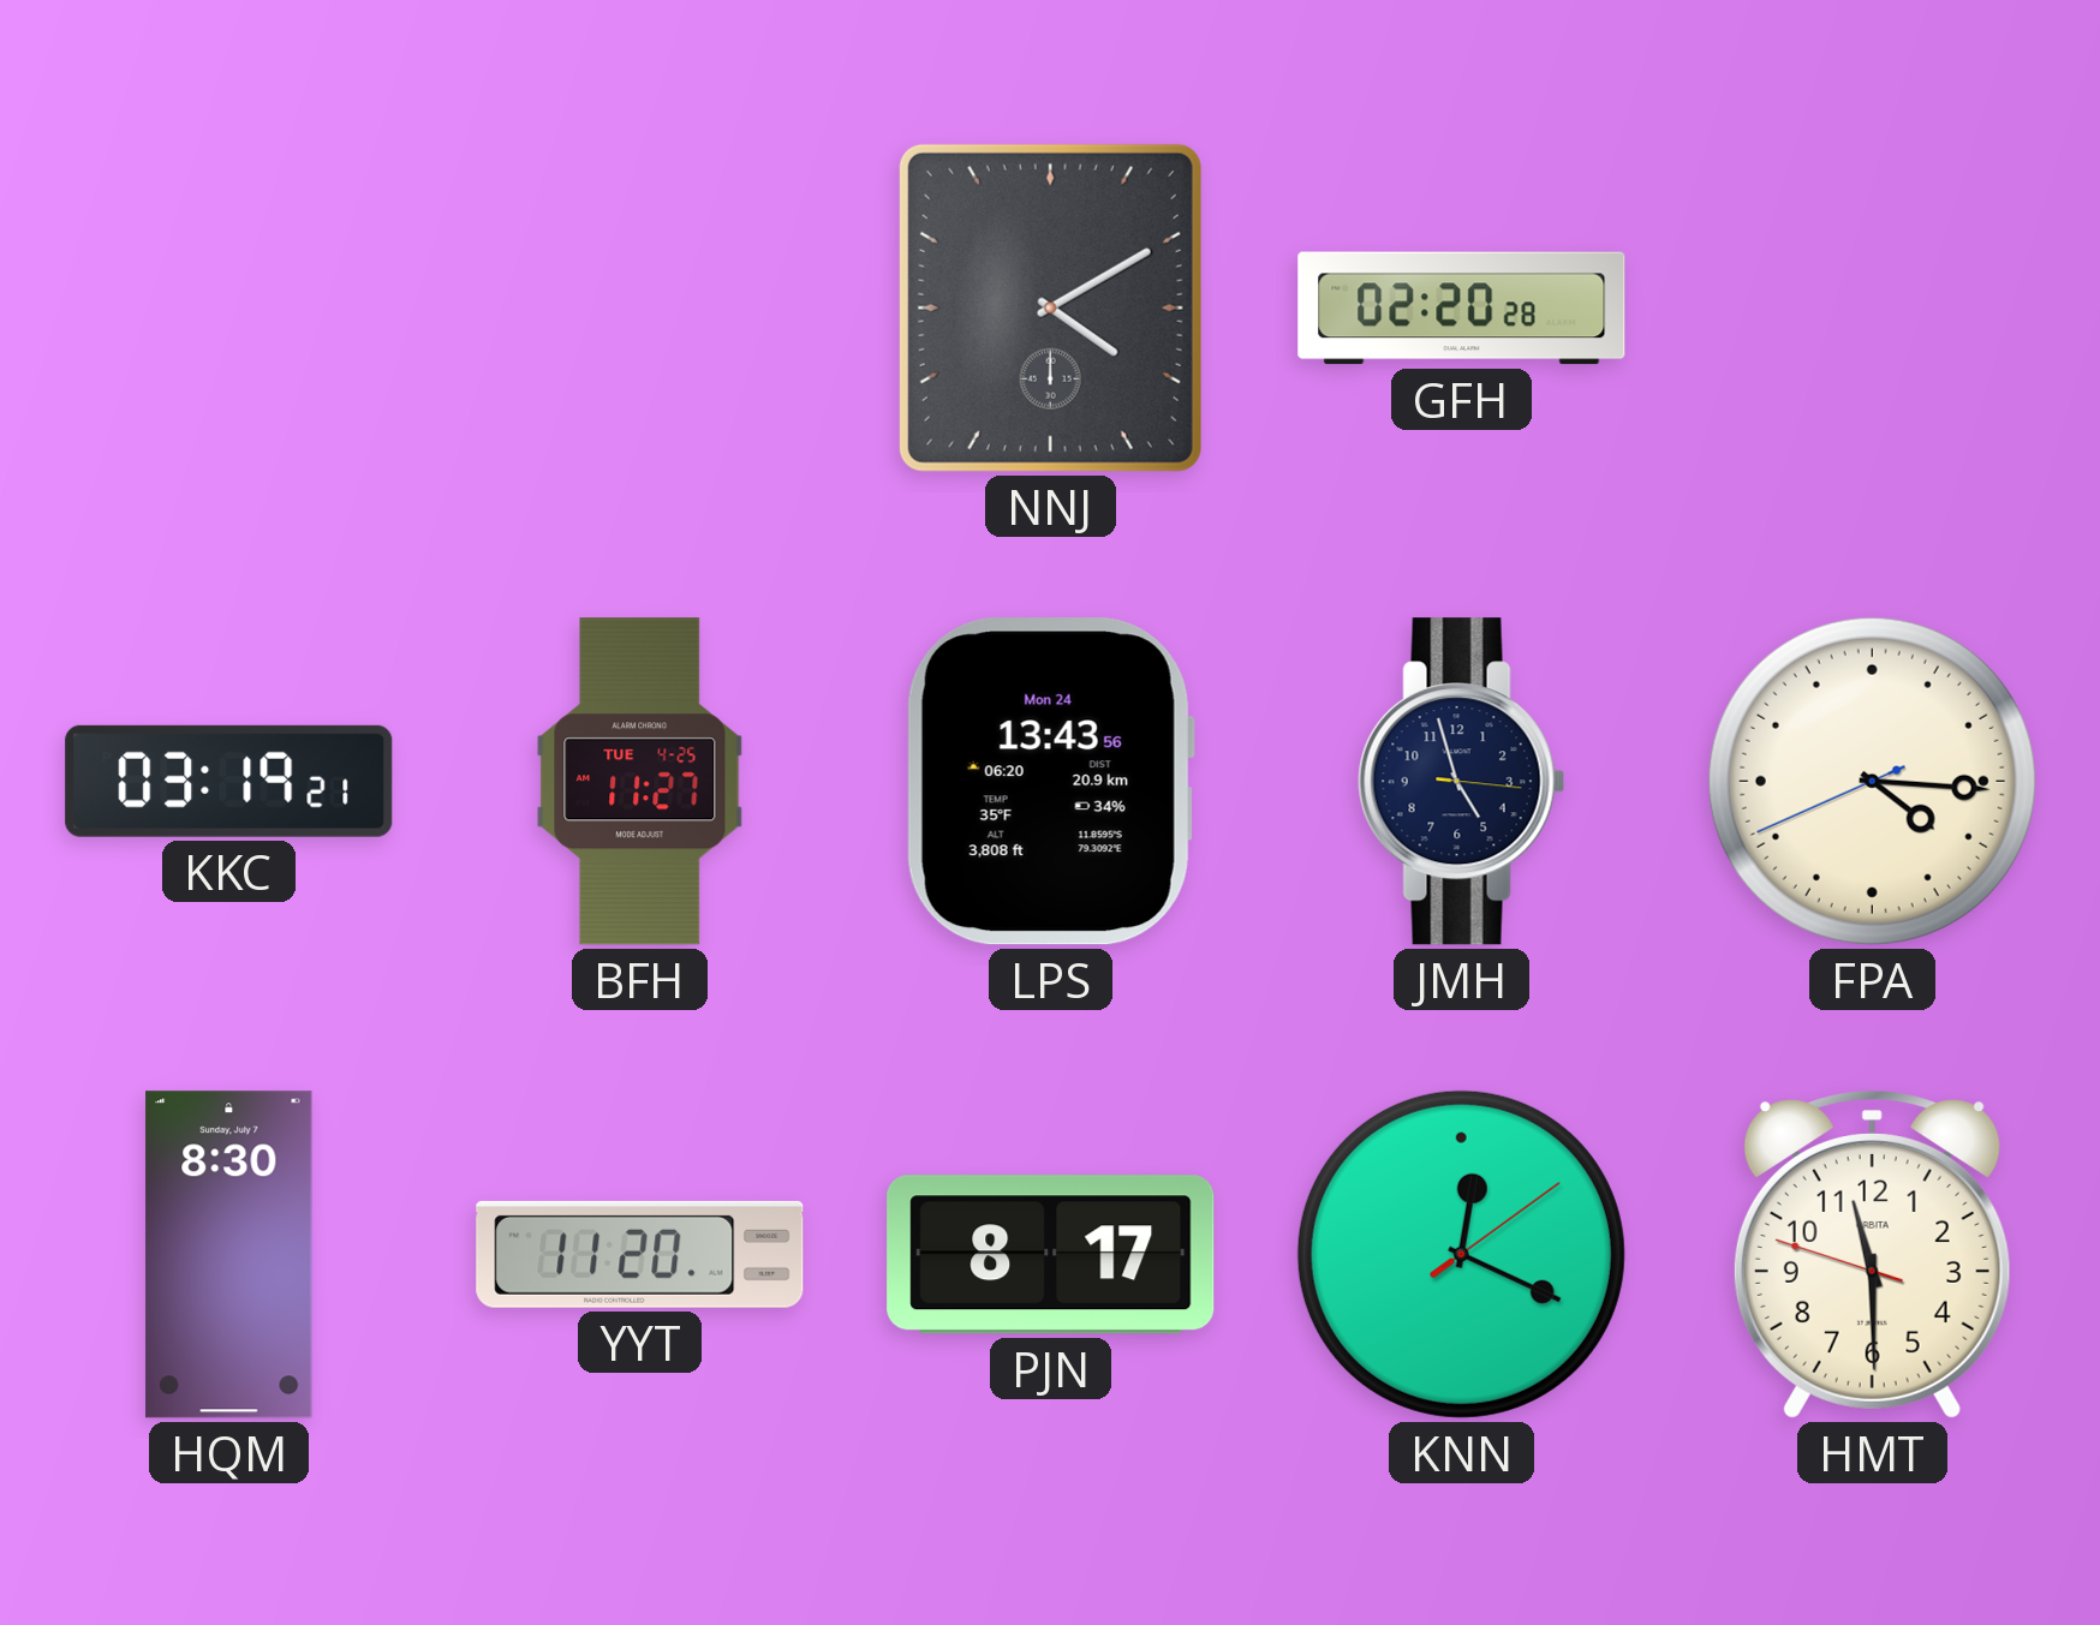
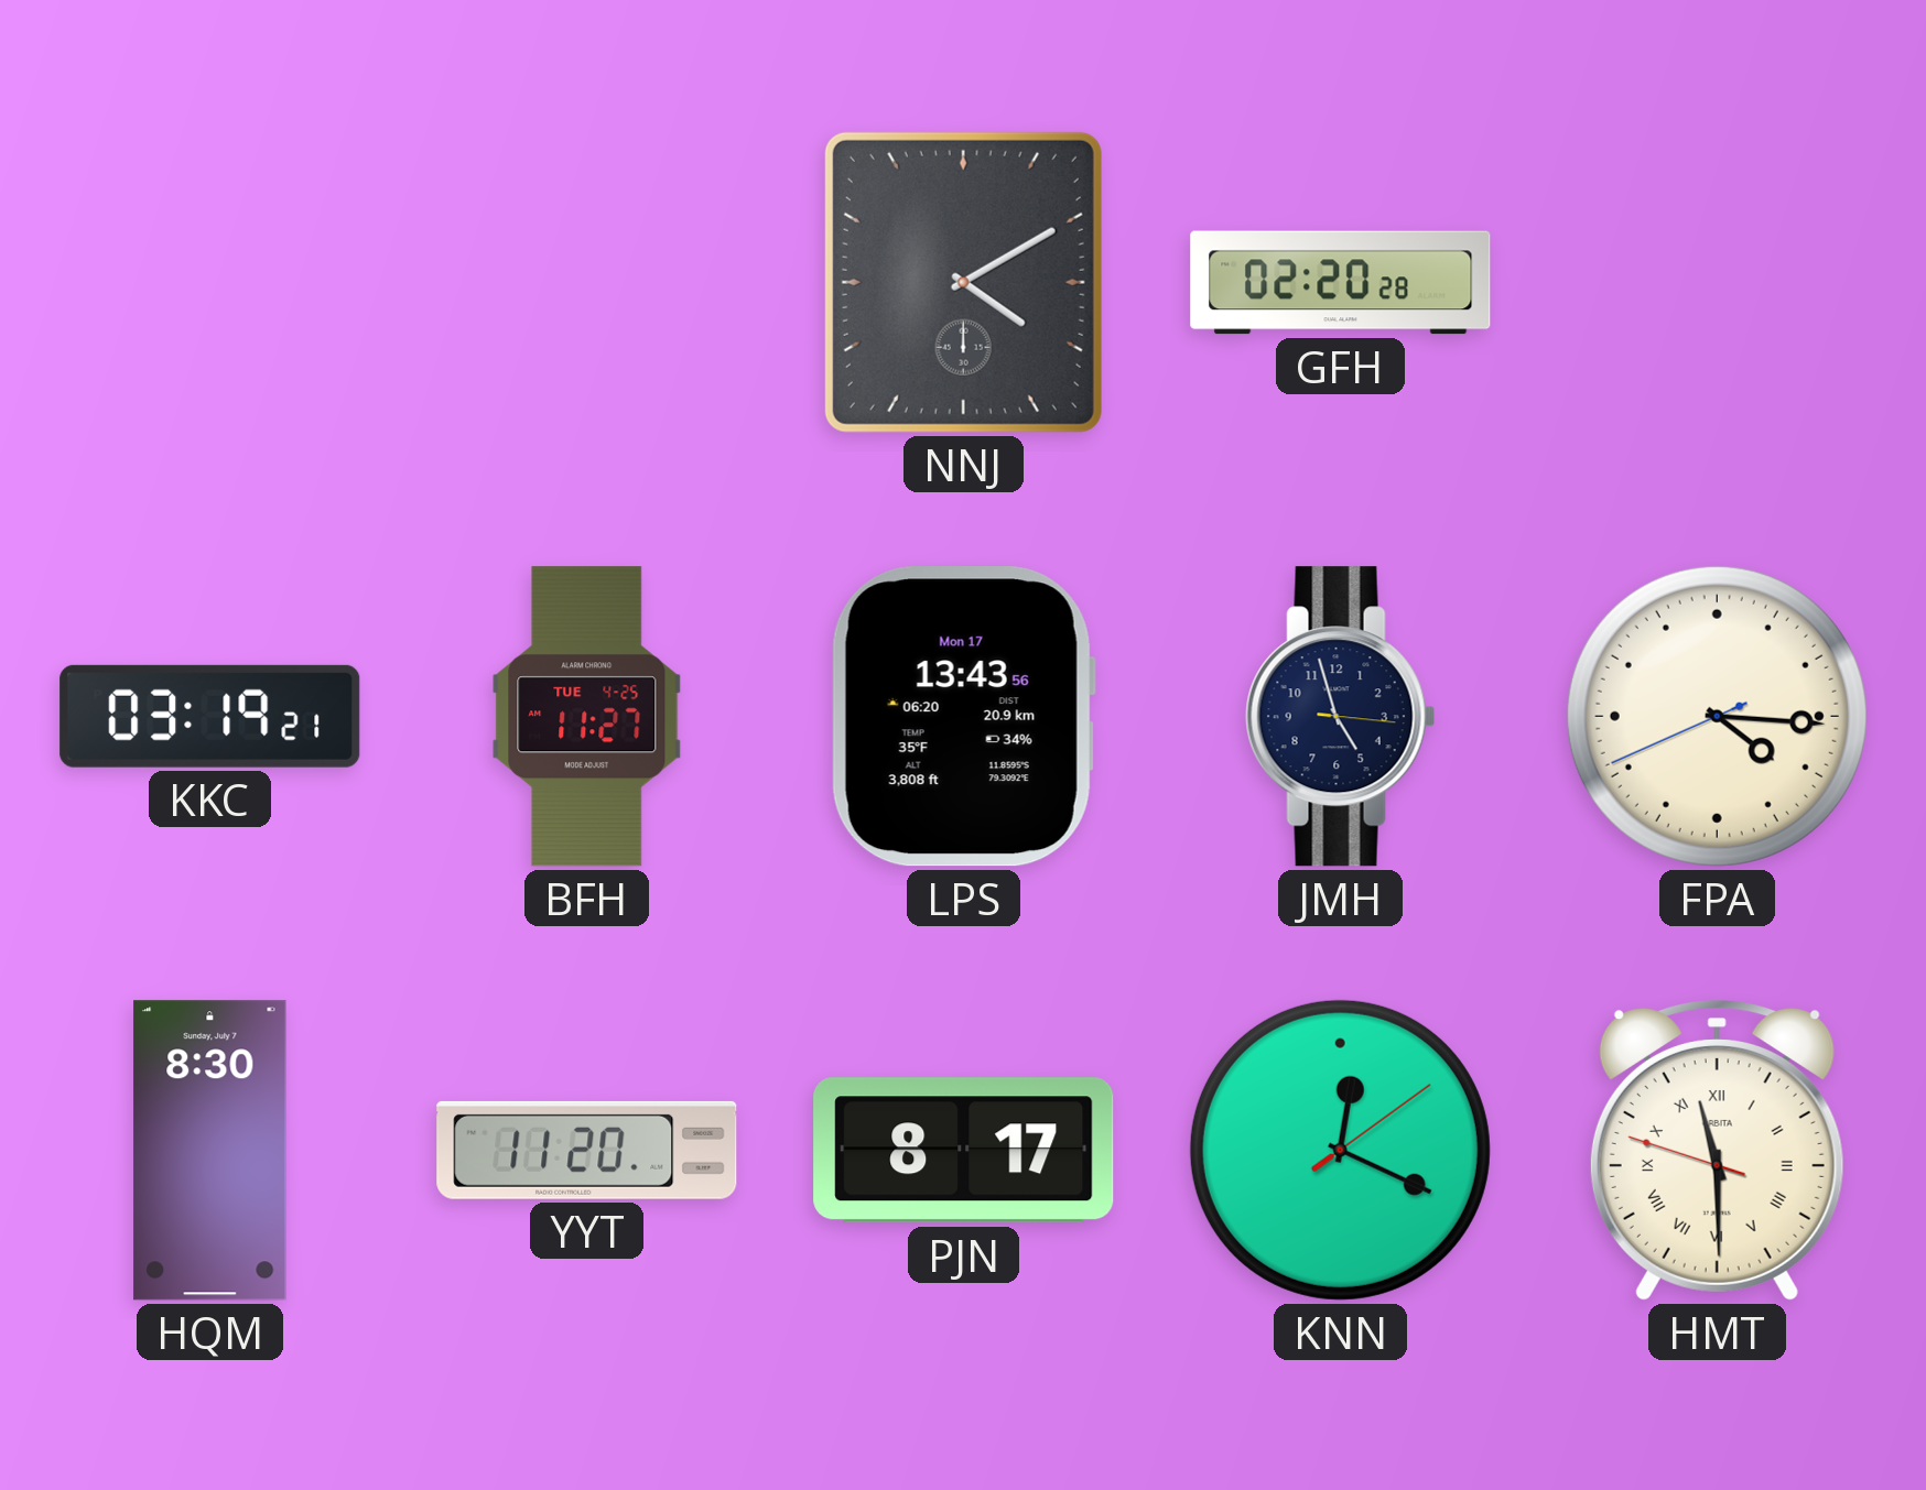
LPS date: Mon 24 -> Mon 17 (963, 717)
HMT numerals: Arabic -> Roman (1717, 1151)
